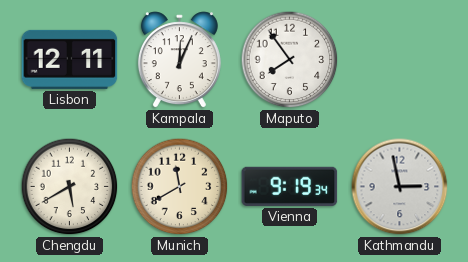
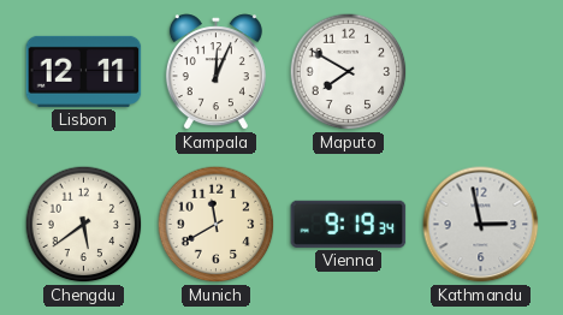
Maputo: 7:54 -> 7:50 (349, 72)
Chengdu: 5:40 -> 5:39 (84, 225)
